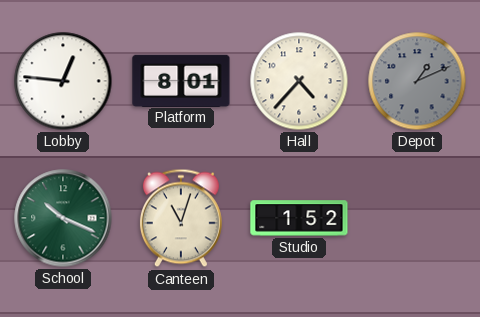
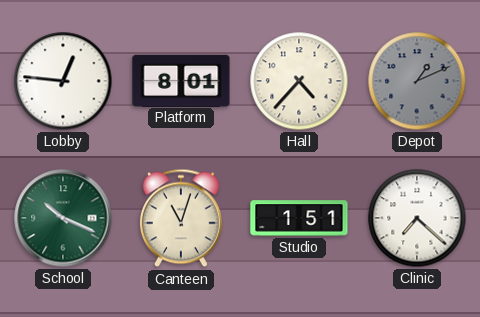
Studio: 1:52 -> 1:51 (299, 218)
Clinic: none -> 7:22 (417, 218)
